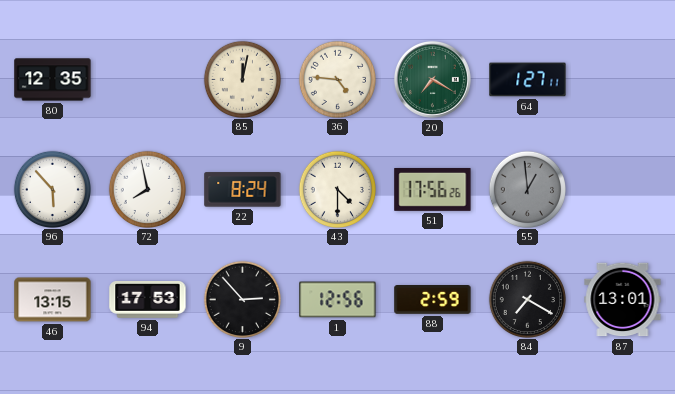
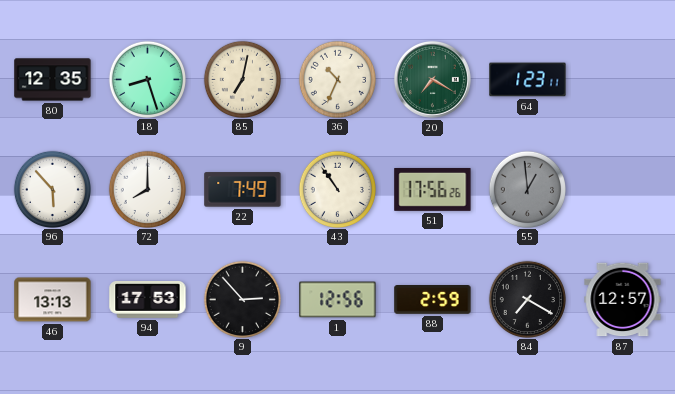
18: none -> 8:27 (147, 79)
85: 12:02 -> 7:02 (242, 79)
36: 4:46 -> 10:34 (337, 79)
64: 1:27 -> 1:23 (528, 80)
72: 7:58 -> 8:00 (147, 189)
22: 8:24 -> 7:49 (243, 190)
43: 4:30 -> 10:54 (337, 189)
46: 13:15 -> 13:13 (53, 300)
87: 13:01 -> 12:57 (623, 300)
